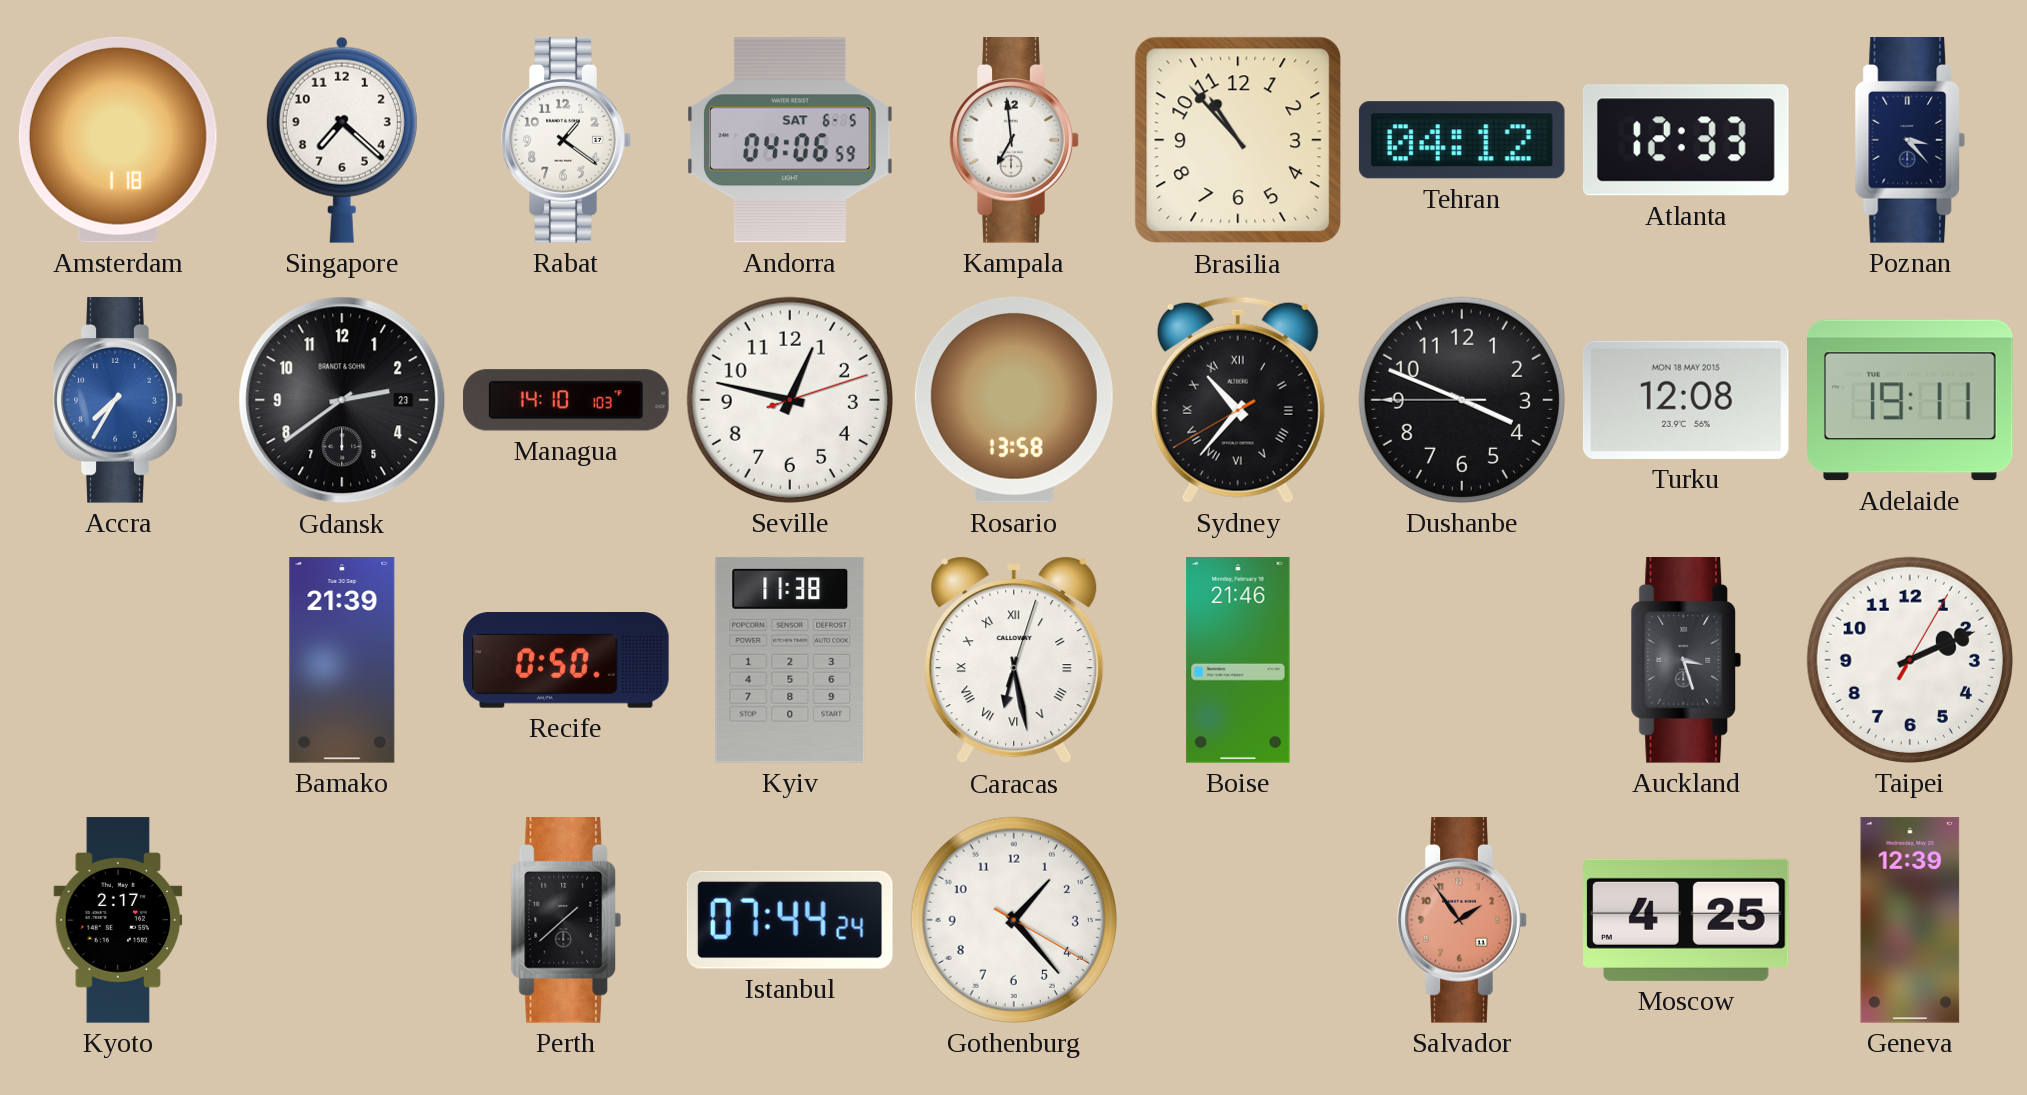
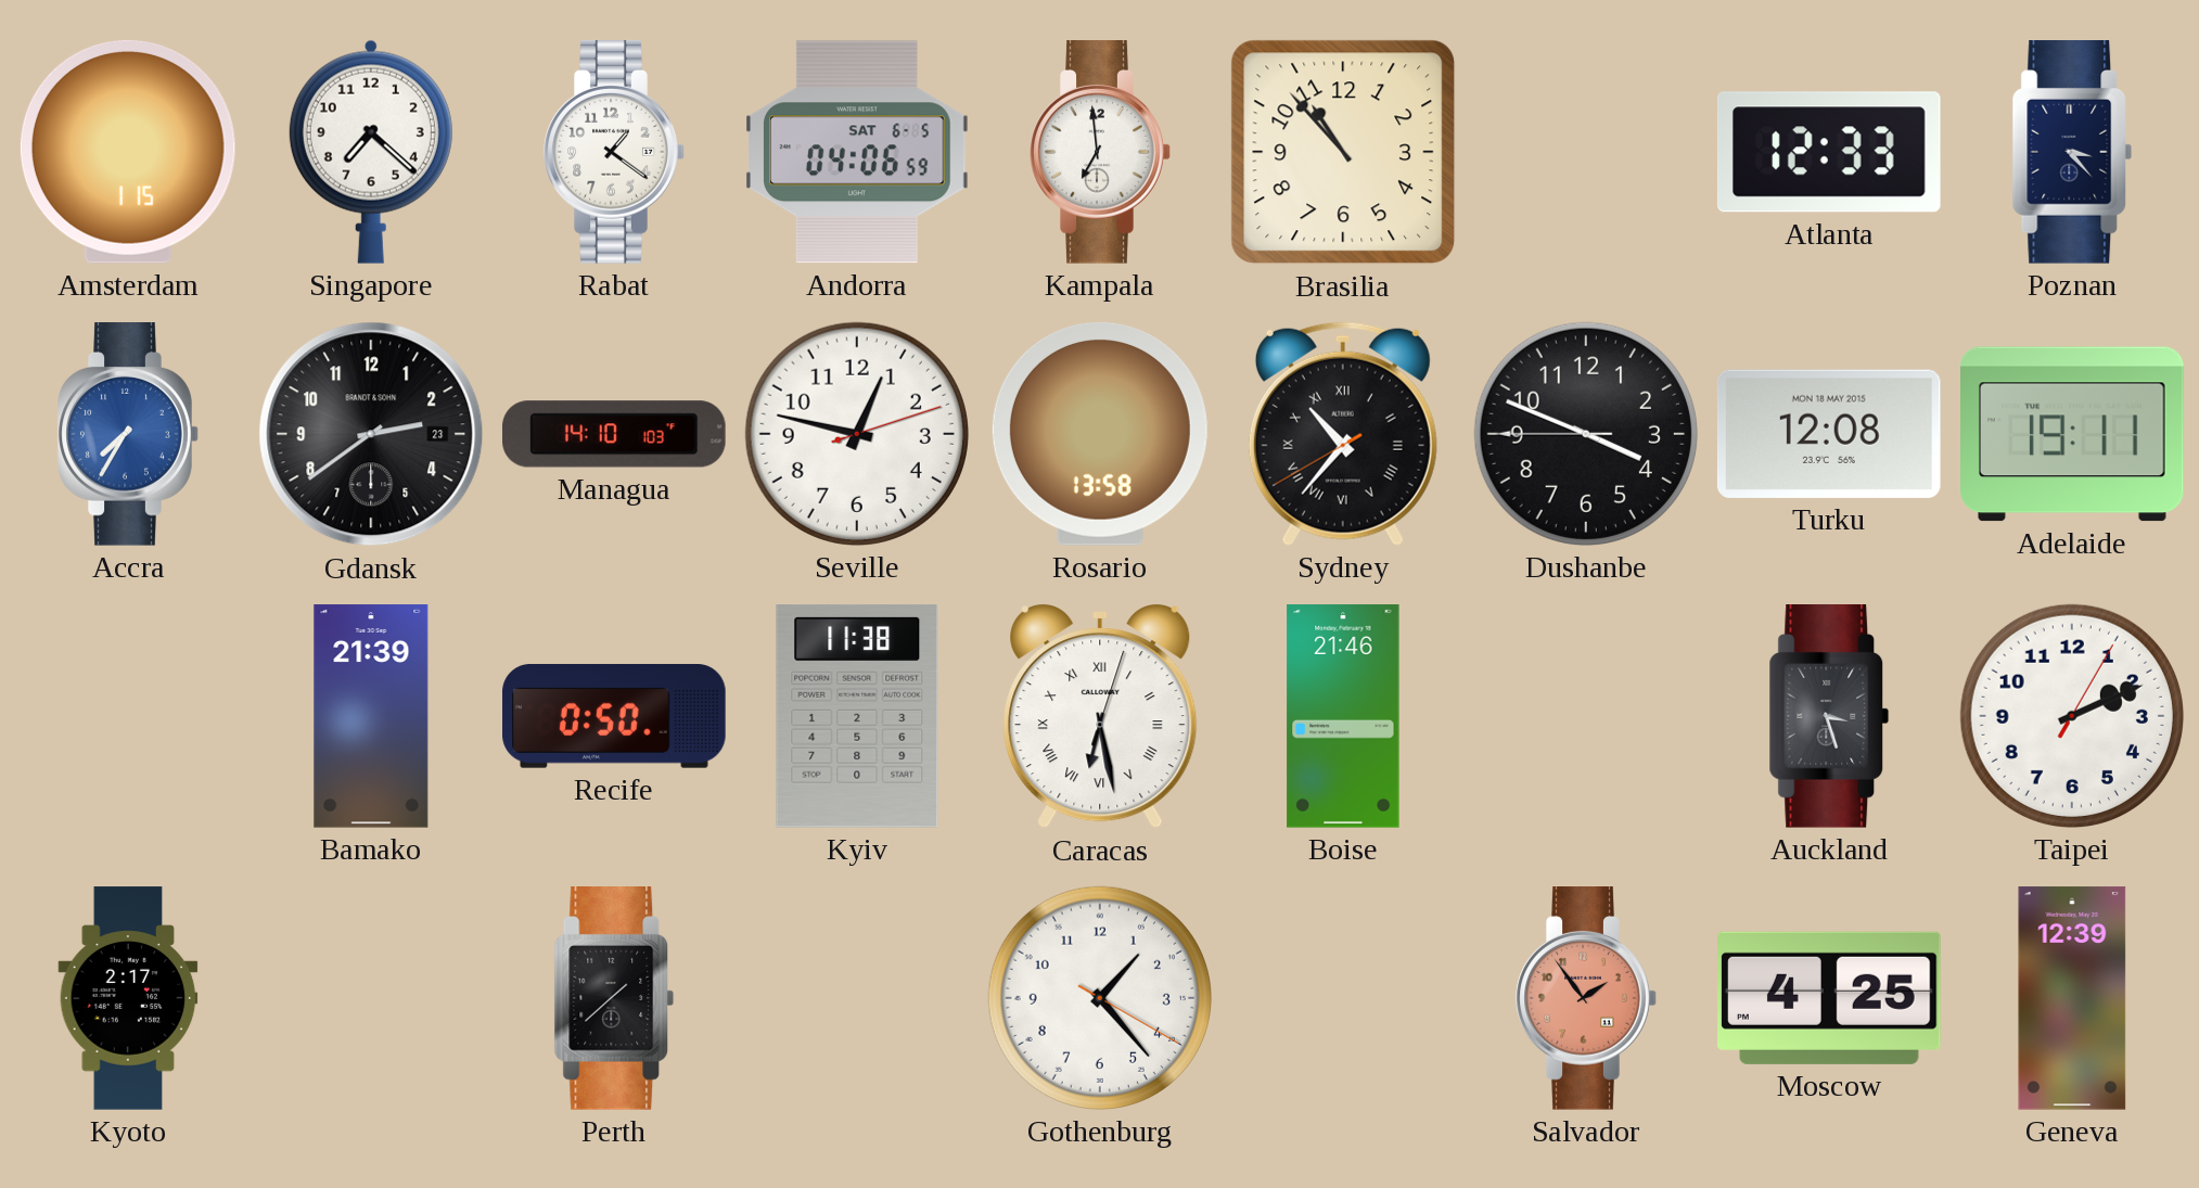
Amsterdam: 1:18 -> 1:15 (128, 152)
Tehran: 04:12 -> none (1462, 140)
Istanbul: 07:44 -> none (790, 920)
